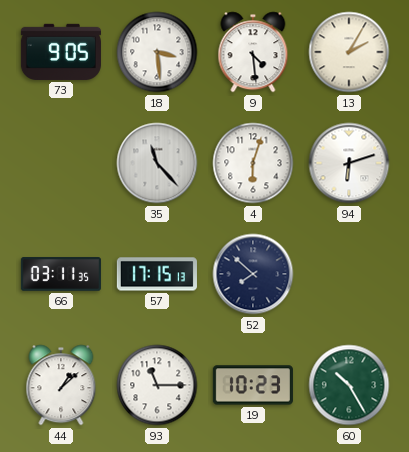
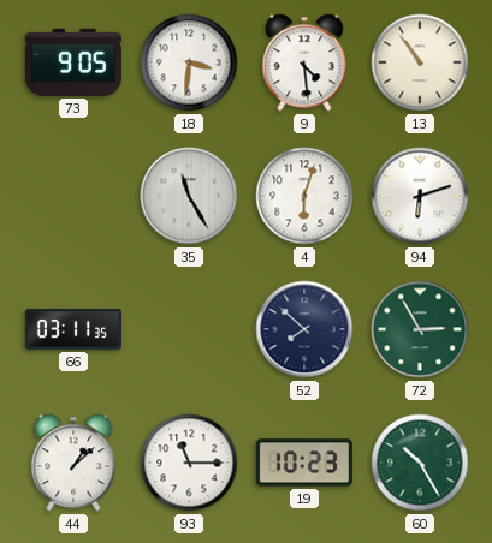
18: 3:29 -> 3:31 (189, 62)
13: 2:05 -> 10:54 (420, 62)
35: 11:23 -> 11:25 (189, 196)
57: 17:15 -> none (157, 274)
72: none -> 2:55 (420, 329)
